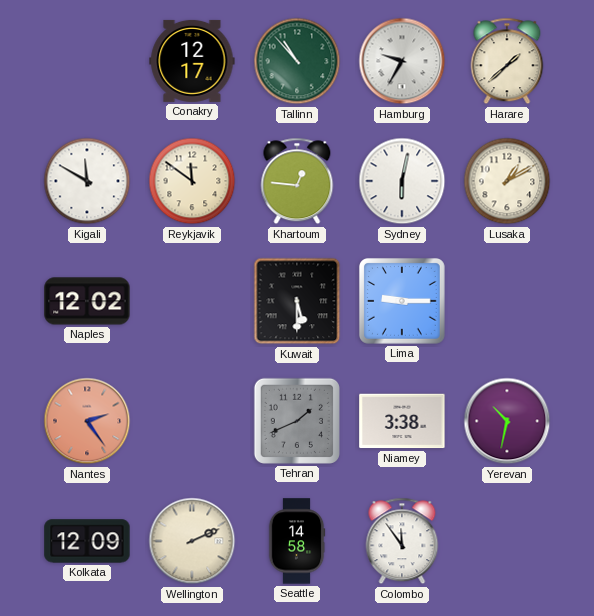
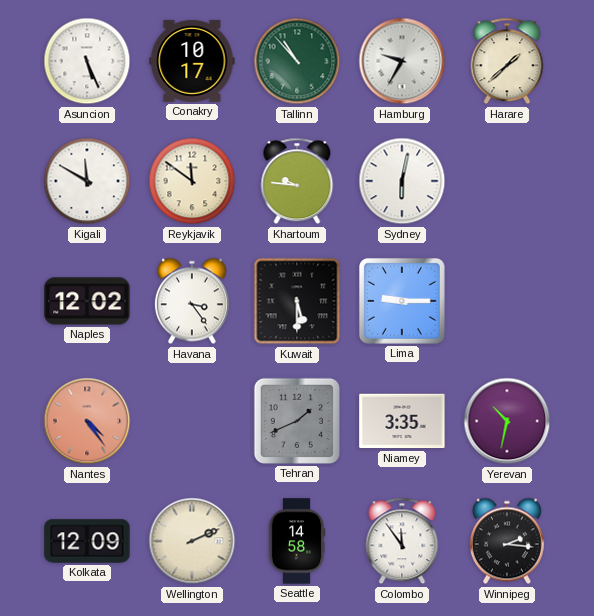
Asuncion: none -> 5:26 (87, 61)
Conakry: 12:17 -> 10:17 (192, 61)
Khartoum: 12:46 -> 9:46 (297, 181)
Lusaka: 1:10 -> none (507, 181)
Havana: none -> 3:24 (192, 301)
Nantes: 2:24 -> 4:24 (87, 421)
Niamey: 3:38 -> 3:35 (402, 421)
Winnipeg: none -> 2:16 (507, 541)
